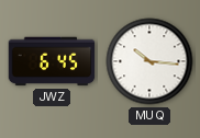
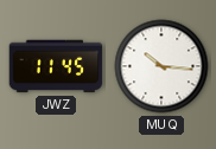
JWZ: 6:45 -> 11:45 (56, 66)
